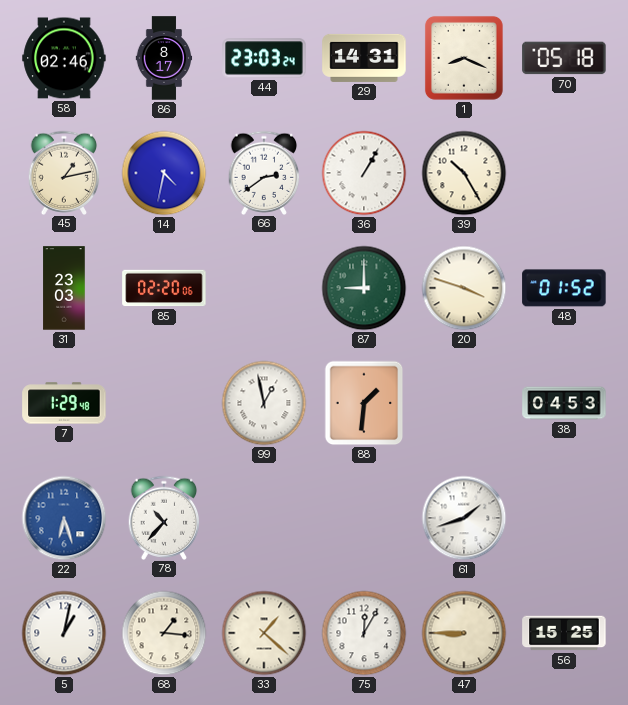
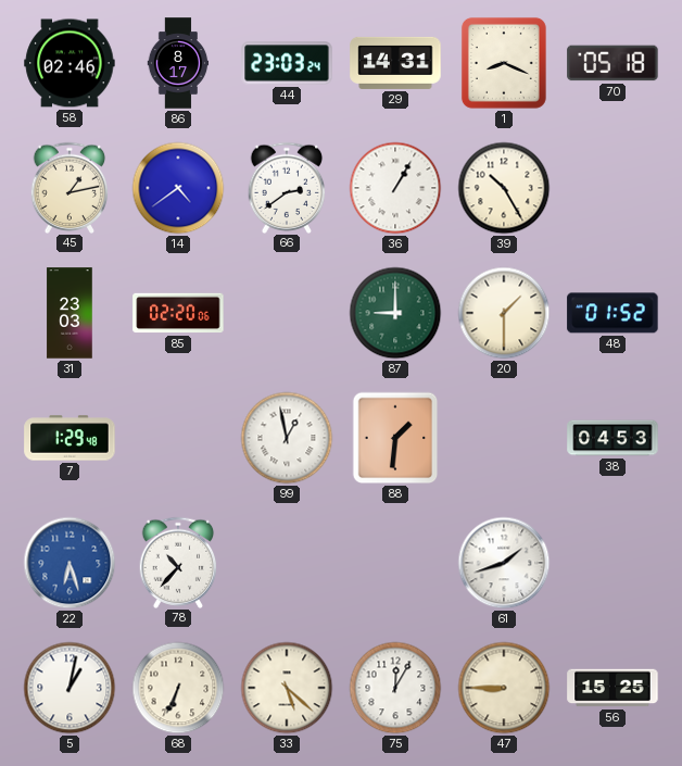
14: 4:32 -> 4:39 (178, 188)
20: 3:48 -> 1:30 (504, 313)
68: 1:16 -> 6:34 (178, 688)
33: 1:22 -> 5:22 (287, 688)
